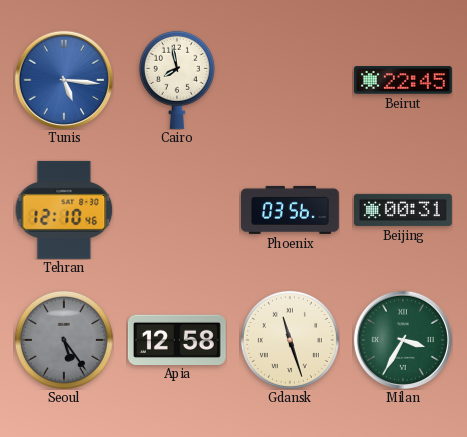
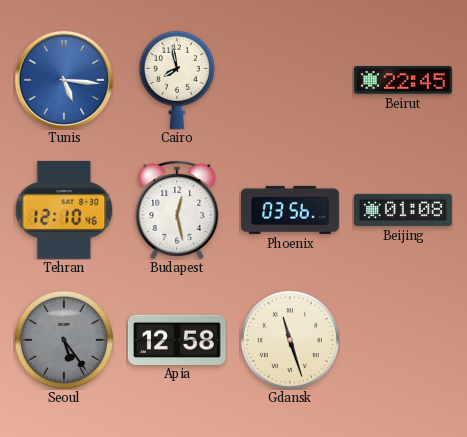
Budapest: none -> 12:28 (177, 210)
Beijing: 00:31 -> 01:08 (403, 210)
Milan: 3:35 -> none (403, 340)
